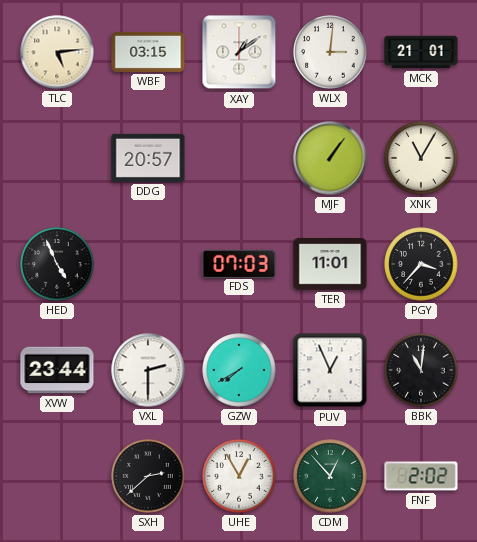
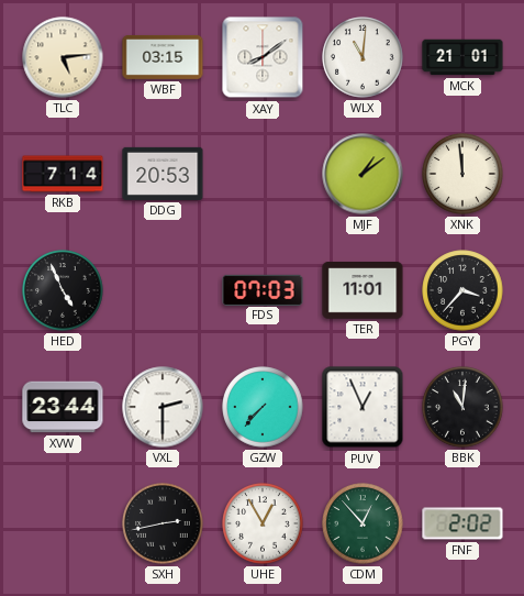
XAY: 1:09 -> 8:09 (263, 57)
WLX: 3:01 -> 11:01 (363, 57)
RKB: none -> 7:14 (63, 174)
DDG: 20:57 -> 20:53 (163, 174)
MJF: 1:06 -> 1:09 (363, 174)
XNK: 11:05 -> 11:59 (462, 174)
GZW: 7:40 -> 7:37 (263, 407)
SXH: 2:38 -> 2:43 (163, 523)
